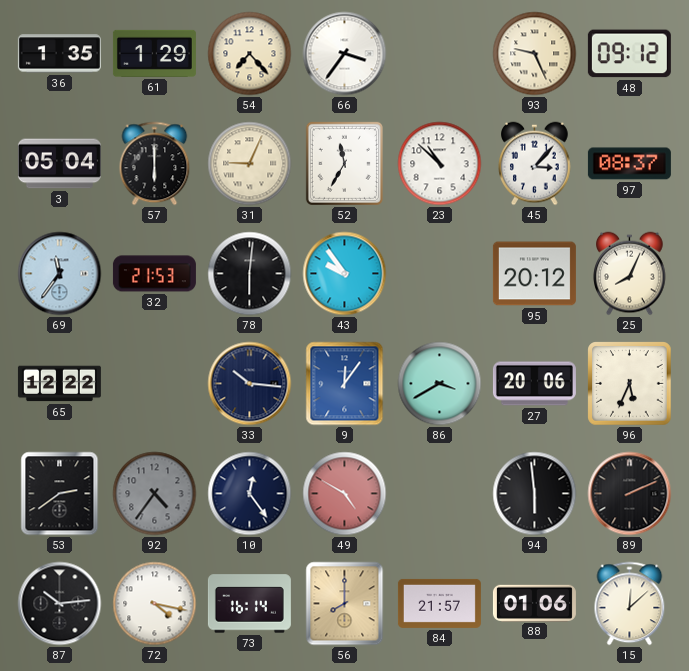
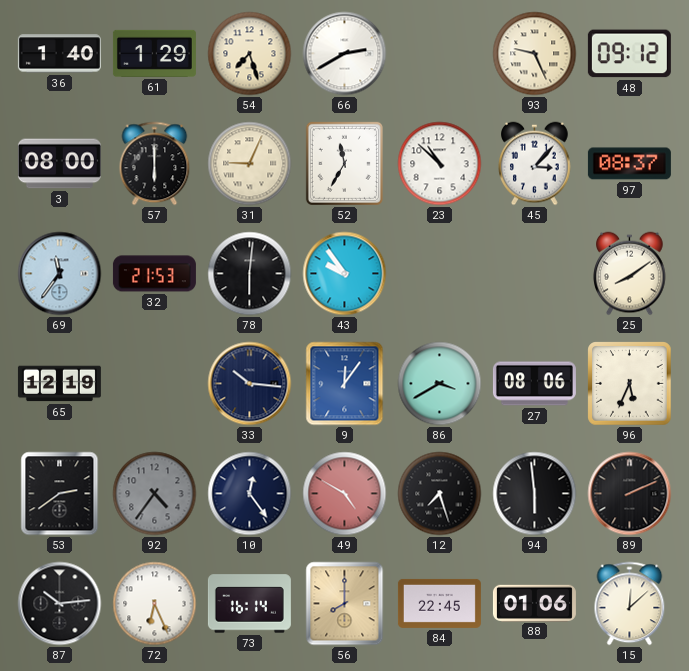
36: 1:35 -> 1:40 (59, 54)
54: 7:23 -> 7:27 (250, 54)
66: 3:36 -> 2:40 (345, 54)
3: 05:04 -> 08:00 (59, 164)
95: 20:12 -> none (534, 274)
25: 8:04 -> 8:09 (630, 274)
65: 12:22 -> 12:19 (59, 384)
27: 20:06 -> 08:06 (534, 384)
12: none -> 7:27 (440, 494)
72: 4:17 -> 6:26 (155, 604)
84: 21:57 -> 22:45 (439, 603)
